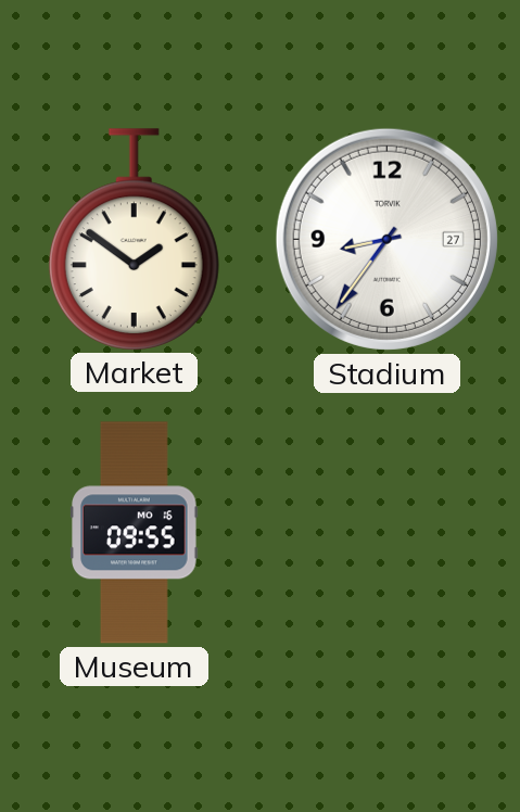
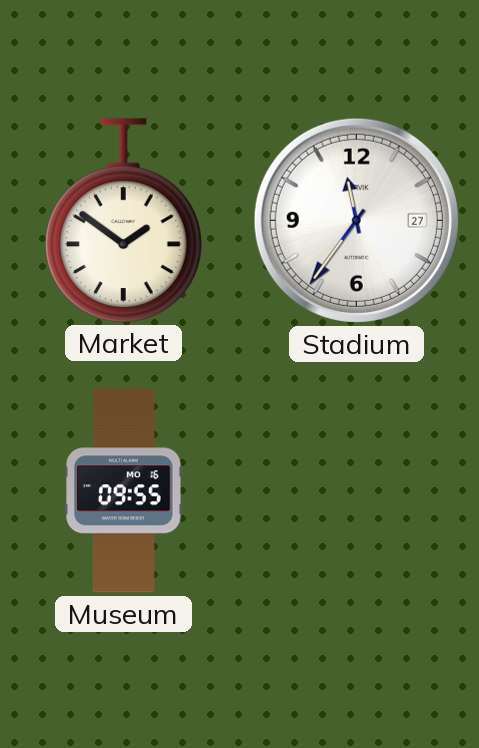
Stadium: 8:36 -> 11:36 (356, 220)
